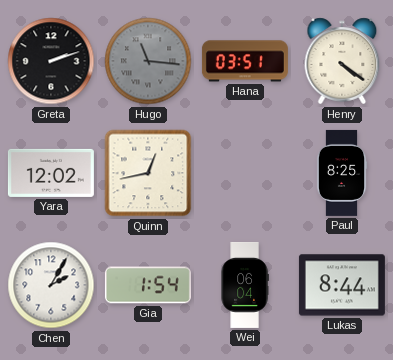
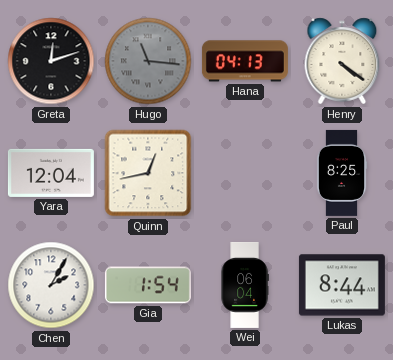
Greta: 2:12 -> 12:12 (51, 61)
Hana: 03:51 -> 04:13 (245, 61)
Yara: 12:02 -> 12:04 (51, 173)
